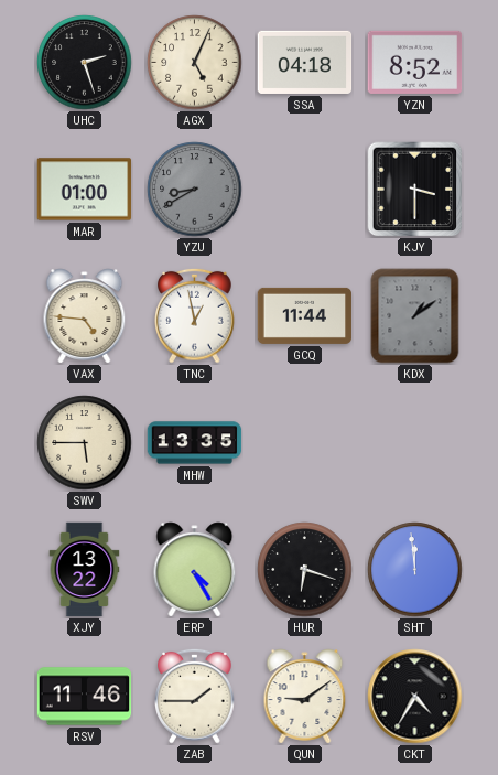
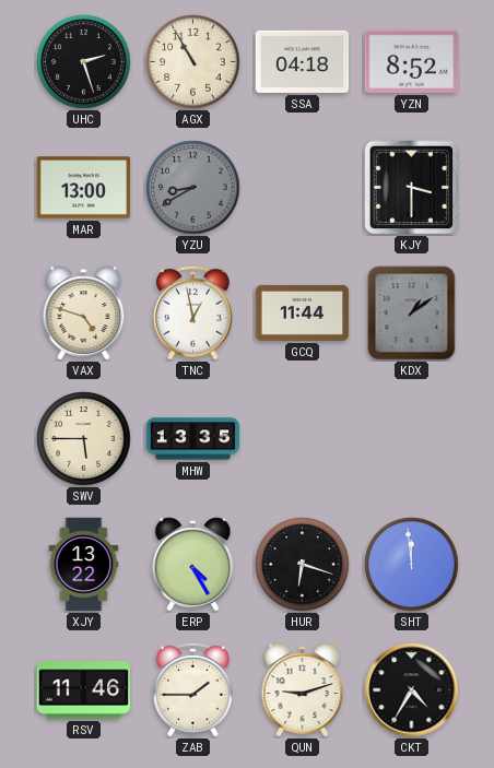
AGX: 5:04 -> 10:55 (193, 62)
MAR: 01:00 -> 13:00 (84, 188)
VAX: 4:46 -> 4:48 (84, 314)
QUN: 9:09 -> 9:12 (303, 690)
